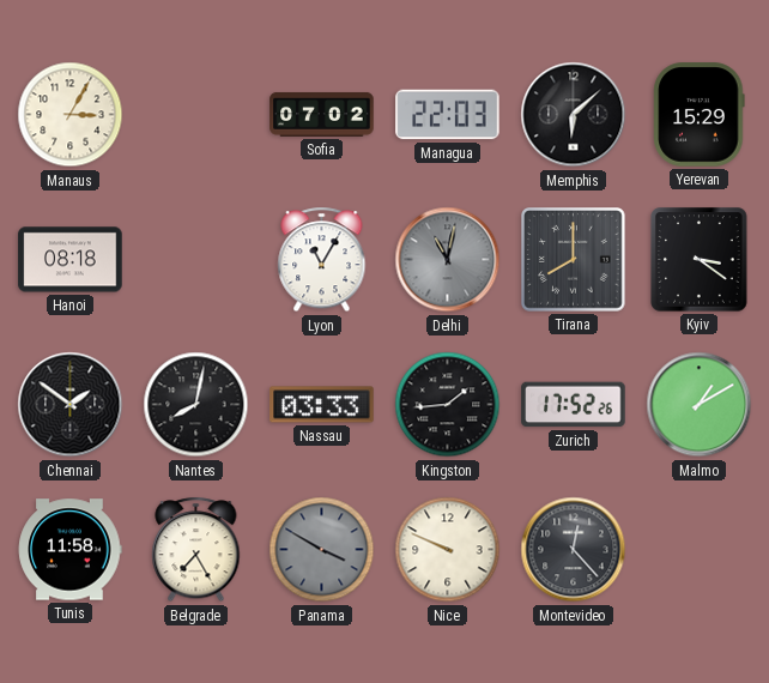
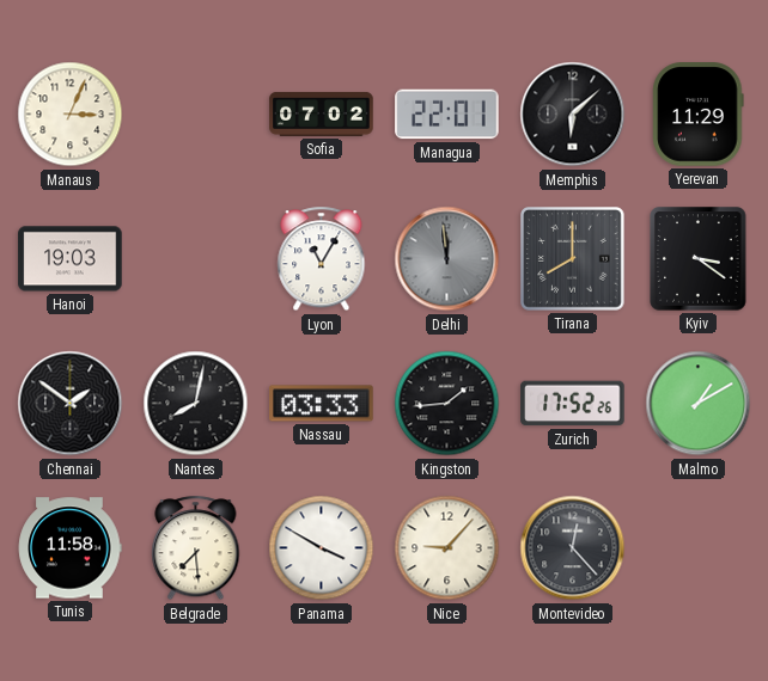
Manaus: 3:05 -> 3:04 (71, 115)
Managua: 22:03 -> 22:01 (447, 115)
Yerevan: 15:29 -> 11:29 (699, 115)
Hanoi: 08:18 -> 19:03 (71, 259)
Delhi: 11:02 -> 11:59 (447, 259)
Belgrade: 7:25 -> 7:29 (196, 548)
Panama dial: grey -> white (322, 548)
Nice: 9:49 -> 9:07 (447, 548)
